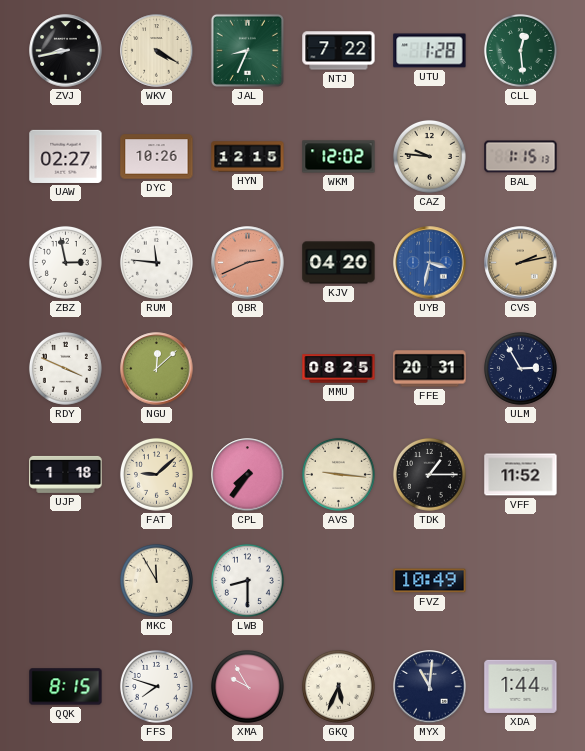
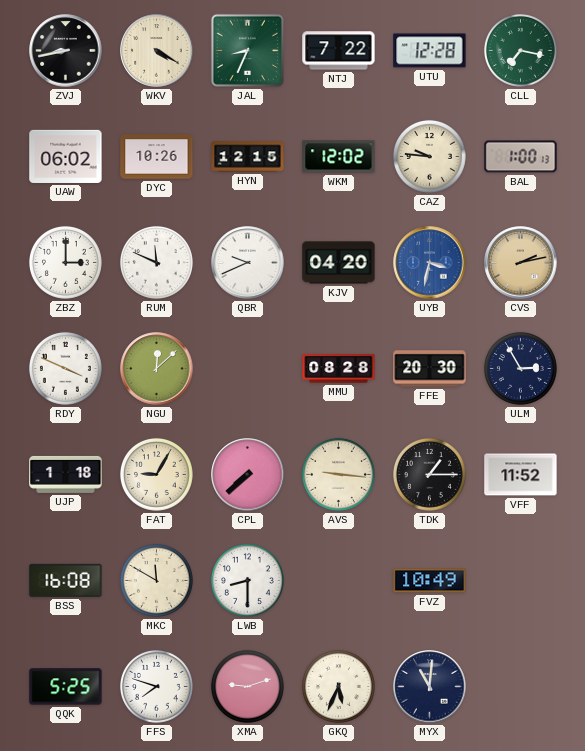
UTU: 1:28 -> 12:28 (430, 51)
CLL: 12:29 -> 7:17 (520, 50)
UAW: 02:27 -> 06:02 (66, 156)
BAL: 1:15 -> 1:00 (521, 157)
ZBZ: 2:58 -> 3:00 (65, 262)
RUM: 11:46 -> 11:49 (156, 262)
QBR: 2:41 -> 9:41 (248, 263)
QBR dial: salmon -> white (248, 263)
MMU: 08:25 -> 08:28 (339, 369)
FFE: 20:31 -> 20:30 (430, 369)
FAT: 9:08 -> 9:05 (156, 474)
CPL: 7:36 -> 7:38 (248, 475)
BSS: none -> 16:08 (66, 580)
MKC: 11:55 -> 11:50 (156, 580)
QQK: 8:15 -> 5:25 (66, 687)
XMA: 9:55 -> 9:12 (247, 686)
XDA: 1:44 -> none (521, 686)
